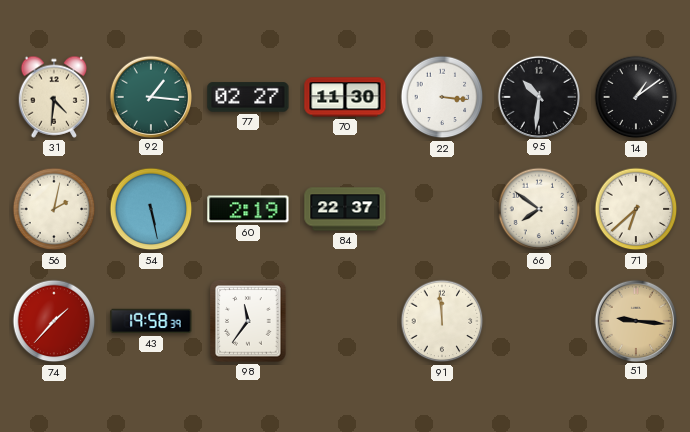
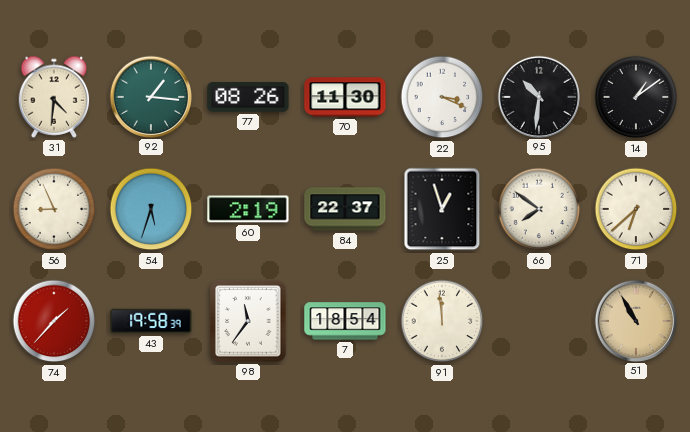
77: 02:27 -> 08:26 (248, 97)
22: 3:16 -> 3:19 (442, 97)
56: 2:02 -> 8:56 (54, 209)
54: 5:28 -> 5:33 (151, 209)
25: none -> 12:57 (442, 209)
7: none -> 18:54 (345, 321)
51: 9:16 -> 10:55 (635, 320)
